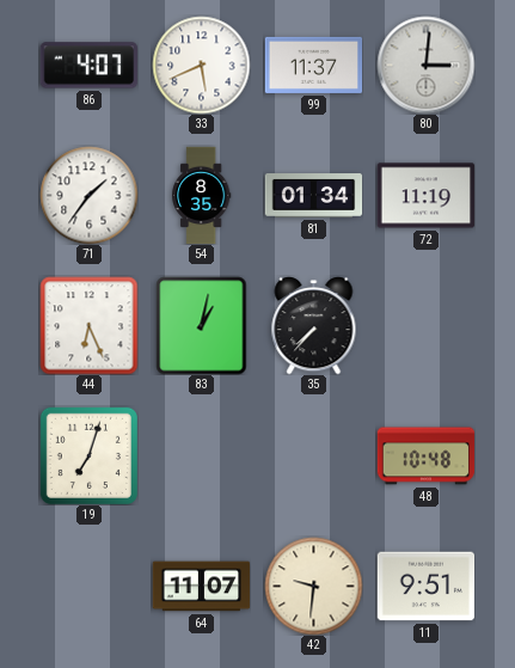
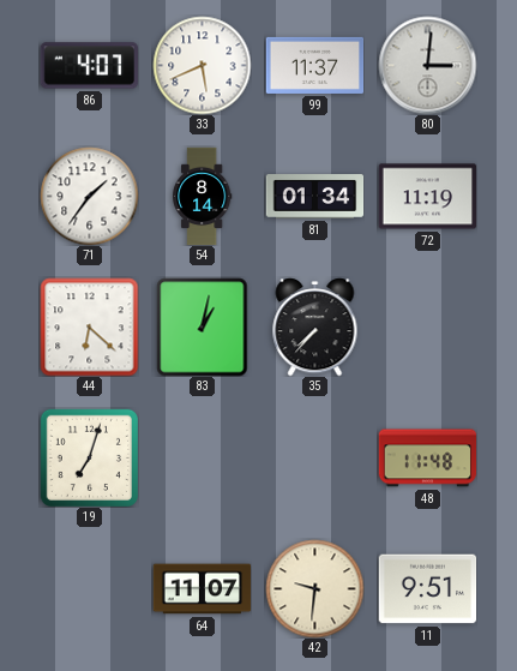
54: 8:35 -> 8:14 (203, 196)
44: 6:26 -> 6:22 (89, 326)
48: 10:48 -> 11:48 (427, 459)
